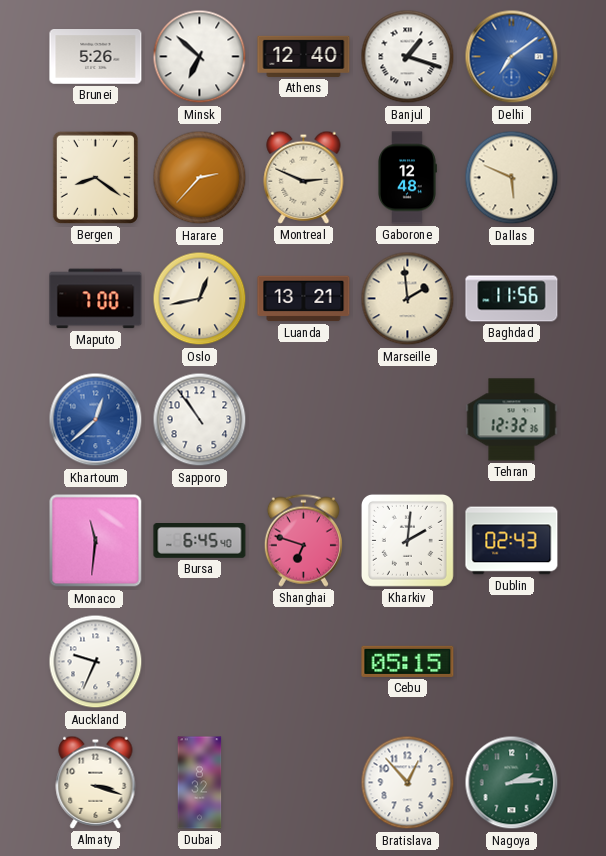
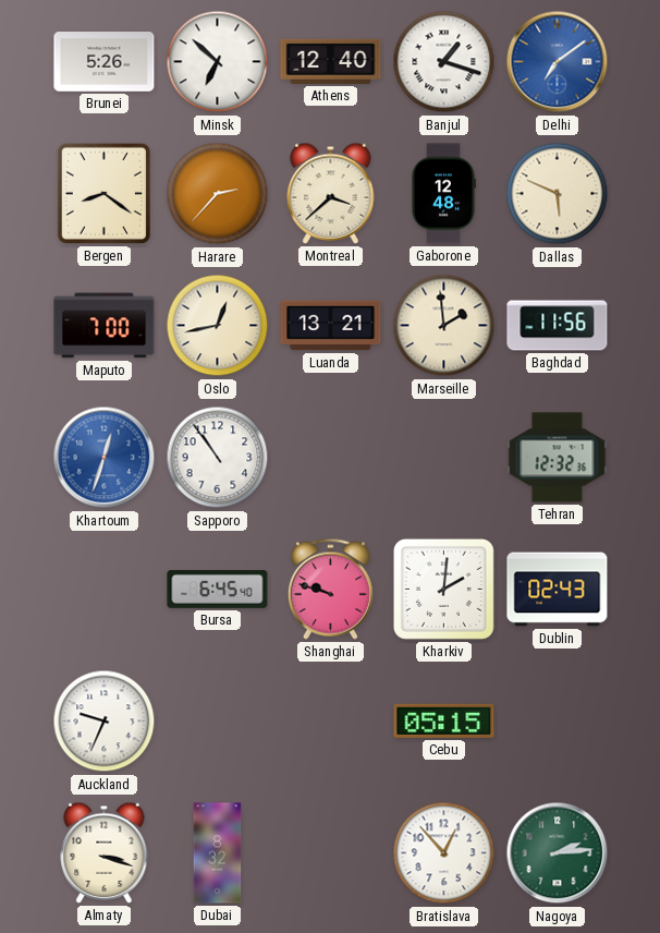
Montreal: 2:49 -> 3:38 (331, 193)
Khartoum: 12:38 -> 12:33 (105, 458)
Monaco: 11:31 -> none (96, 541)
Shanghai: 6:48 -> 9:48 (330, 589)
